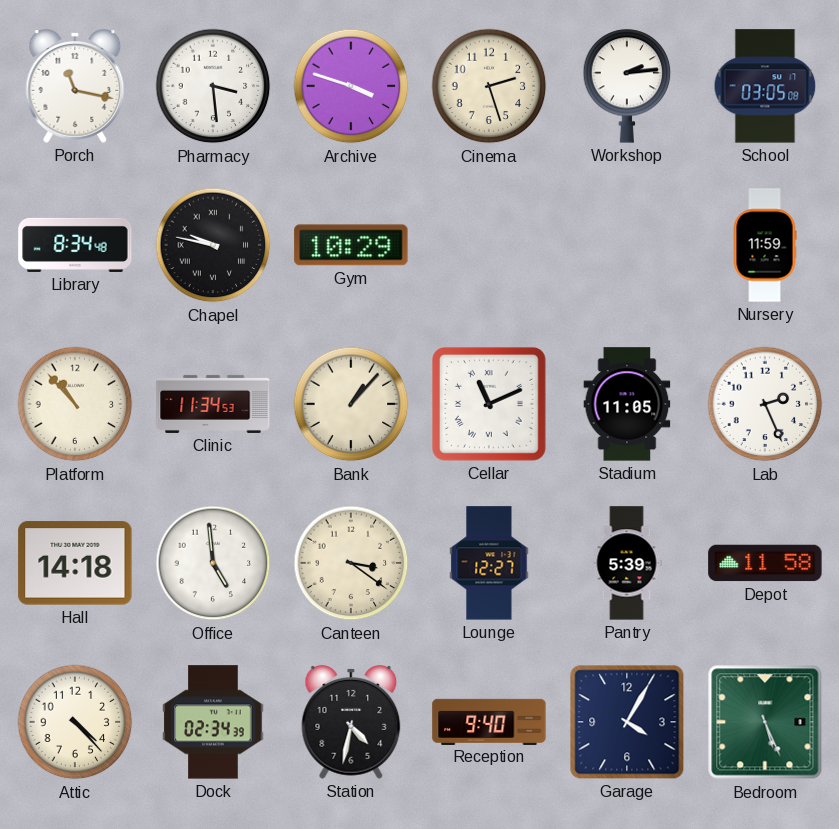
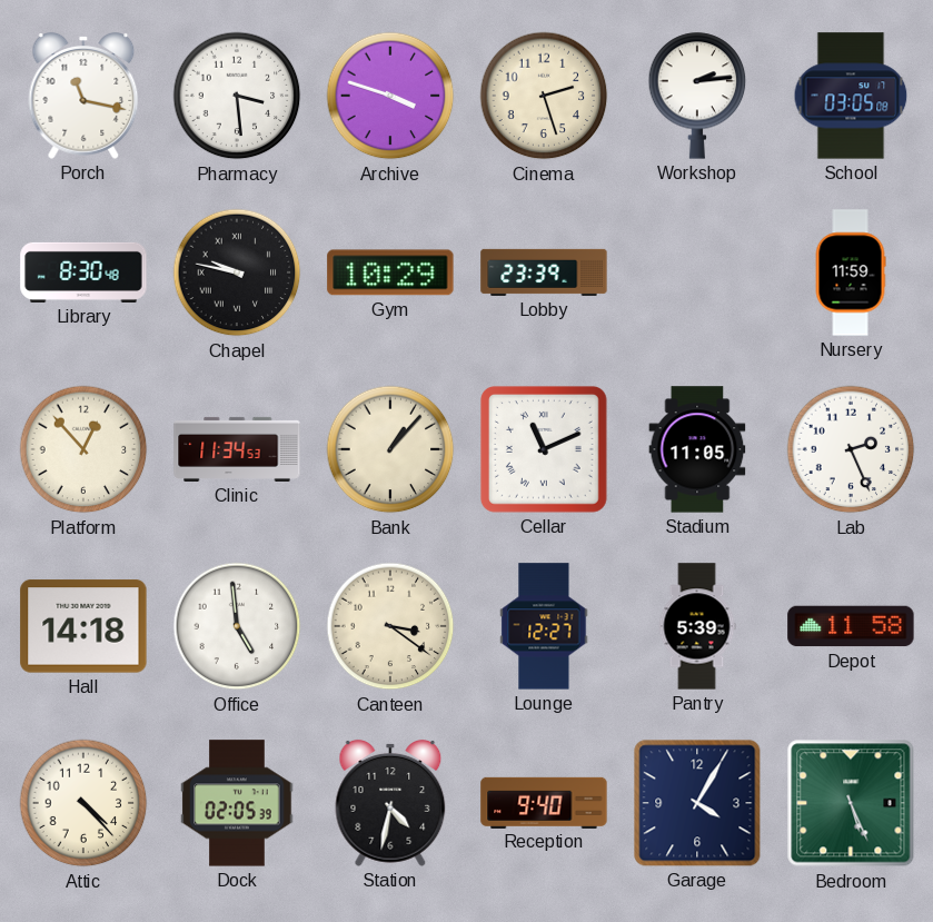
Library: 8:34 -> 8:30 (83, 272)
Lobby: none -> 23:39 (544, 272)
Platform: 10:53 -> 12:53 (83, 449)
Dock: 02:34 -> 02:05 (237, 803)
